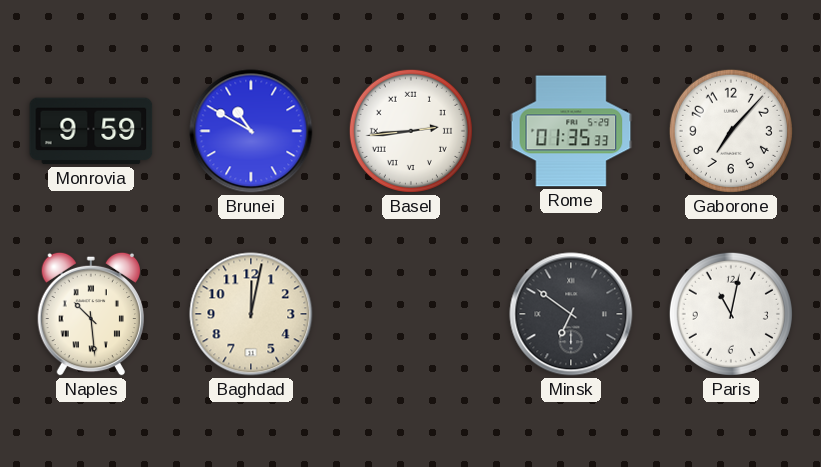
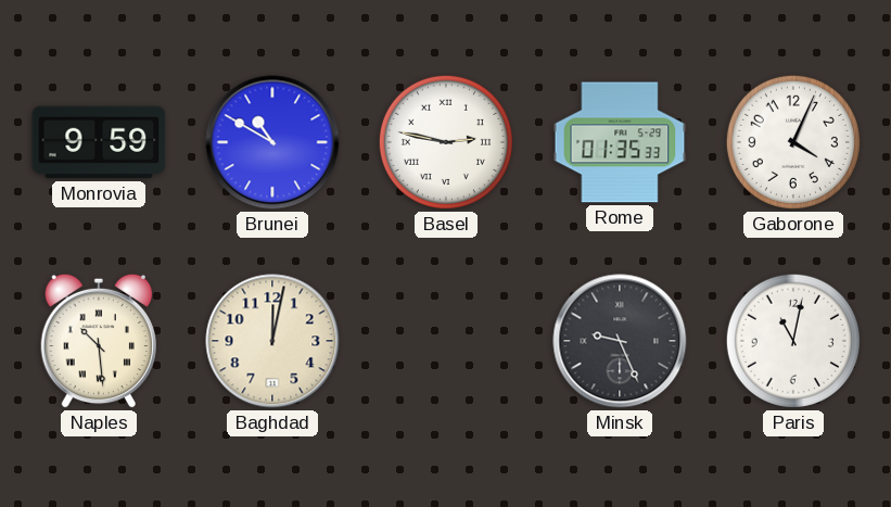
Basel: 2:44 -> 2:47 (446, 142)
Gaborone: 7:07 -> 4:04 (793, 142)
Minsk: 6:51 -> 9:26 (620, 341)
